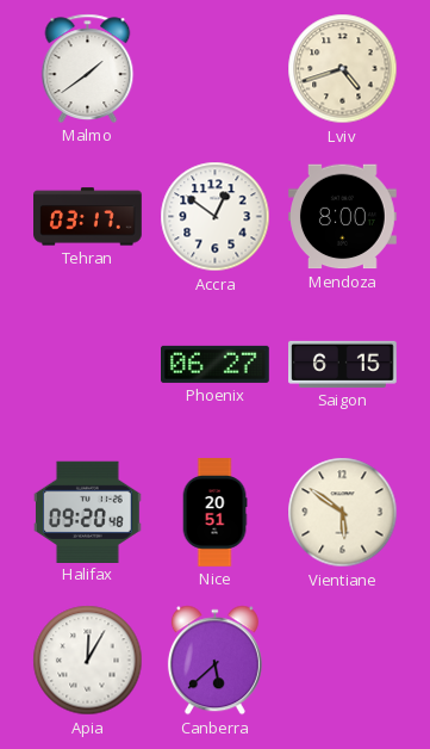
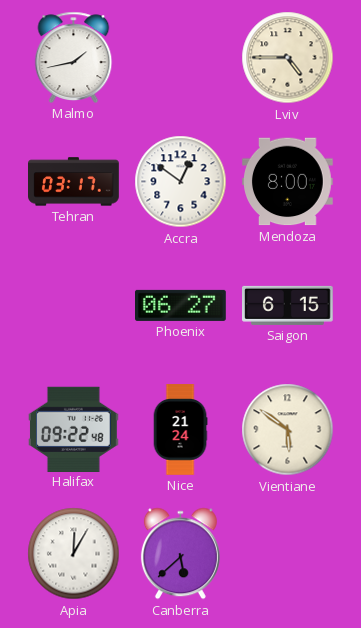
Malmo: 1:39 -> 1:43 (74, 57)
Lviv: 4:42 -> 4:45 (288, 58)
Halifax: 09:20 -> 09:22 (73, 429)
Nice: 20:51 -> 21:24 (180, 430)
